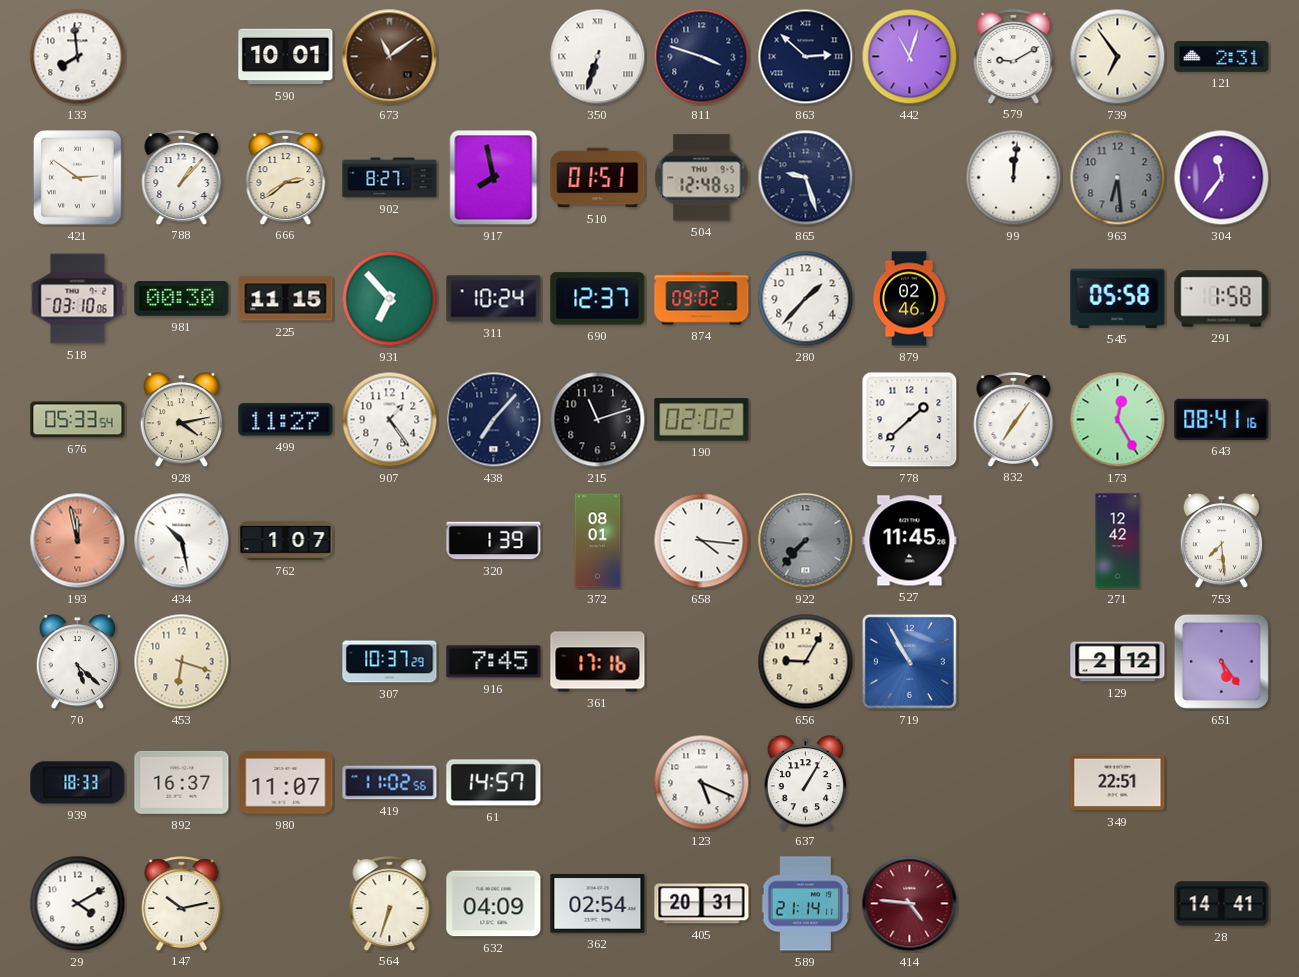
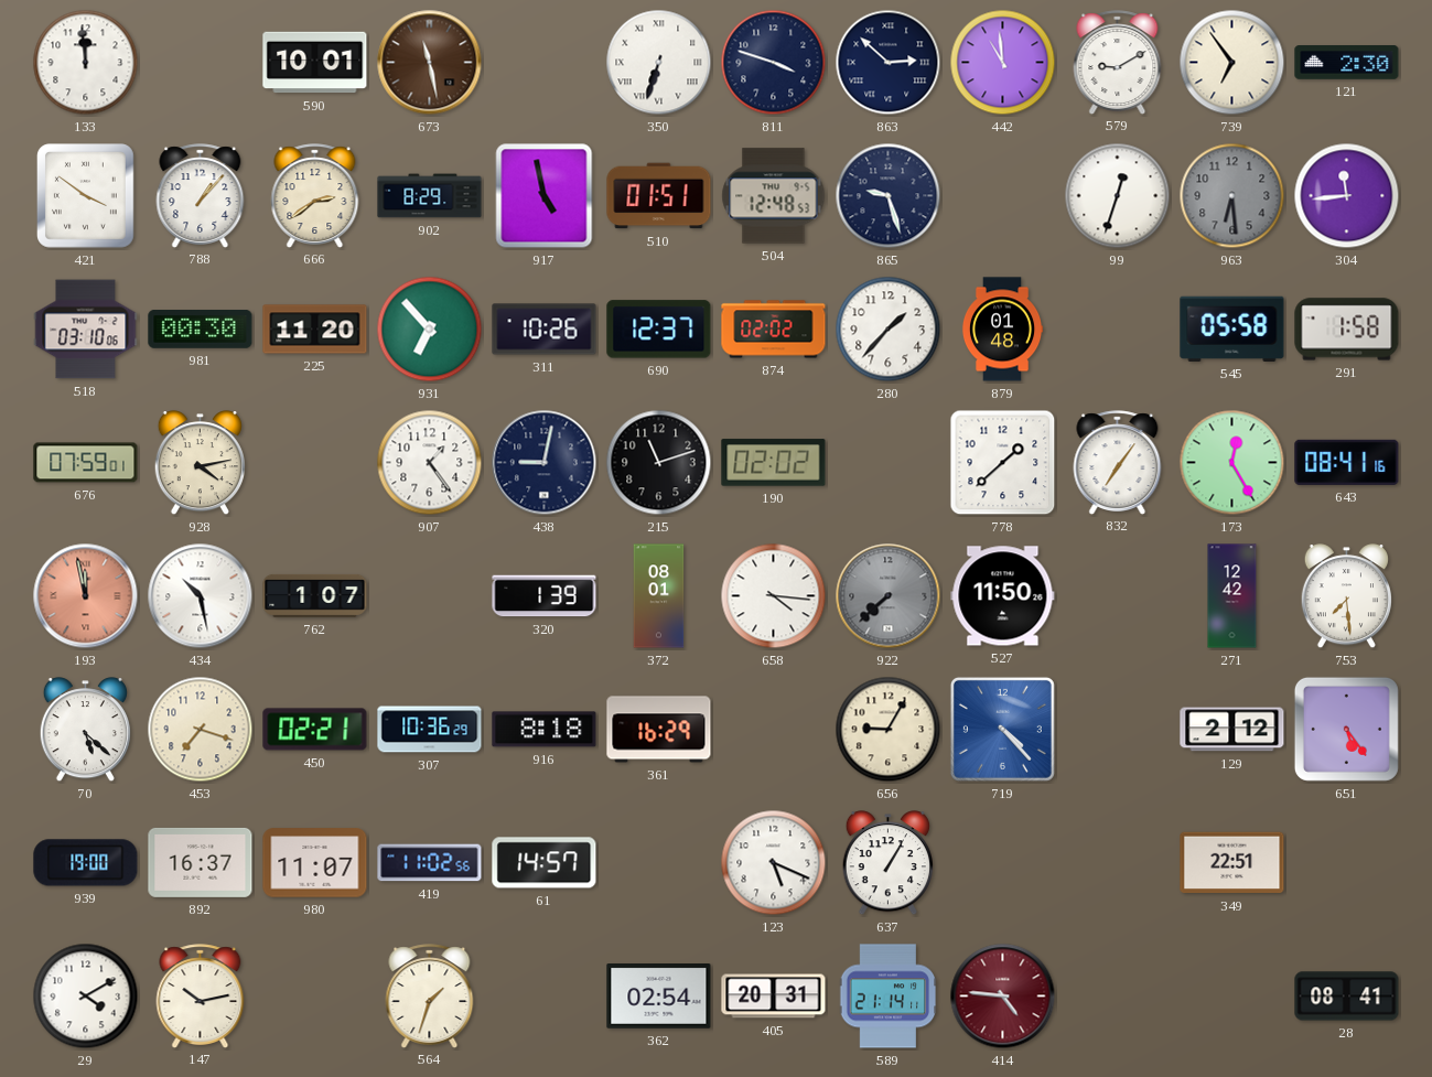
133: 7:59 -> 11:59 (86, 63)
673: 11:09 -> 11:28 (430, 63)
442: 11:03 -> 10:59 (1003, 63)
121: 2:31 -> 2:30 (1347, 63)
421: 2:51 -> 3:51 (86, 196)
902: 8:27 -> 8:29 (430, 196)
917: 7:58 -> 4:58 (545, 196)
99: 12:01 -> 12:33 (1118, 196)
304: 11:36 -> 11:44 (1347, 196)
225: 11:15 -> 11:20 (315, 330)
311: 10:24 -> 10:26 (545, 330)
874: 09:02 -> 02:02 (774, 330)
879: 02:46 -> 01:48 (1002, 330)
676: 05:33 -> 07:59 (86, 463)
499: 11:27 -> none (286, 420)
438: 7:07 -> 9:02 (545, 463)
922: 7:37 -> 7:38 (889, 596)
527: 11:45 -> 11:50 (1003, 596)
453: 6:18 -> 7:18 (201, 730)
450: none -> 02:21 (315, 730)
307: 10:37 -> 10:36 (430, 730)
916: 7:45 -> 8:18 (545, 730)
361: 17:16 -> 16:29 (659, 730)
719: 10:55 -> 4:23 (1002, 729)
939: 18:33 -> 19:00 (86, 863)
564: 6:33 -> 1:33 (430, 995)
632: 04:09 -> none (494, 904)
28: 14:41 -> 08:41 (1347, 997)
